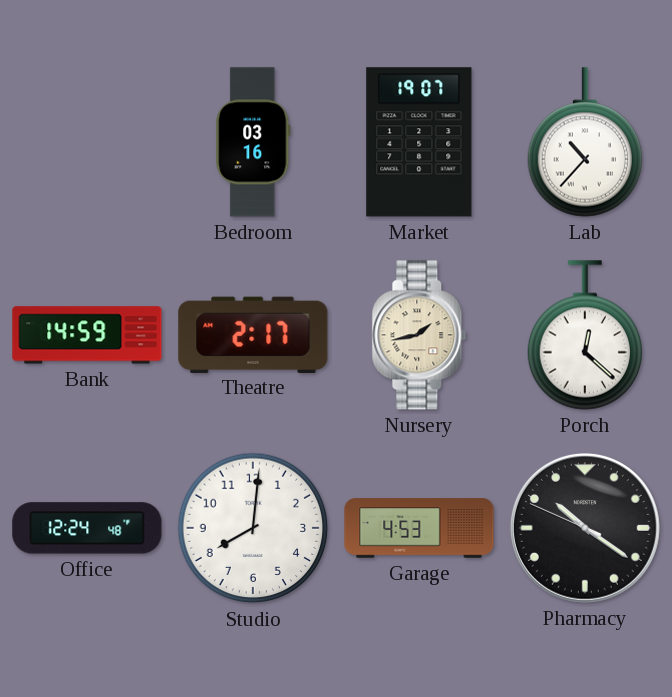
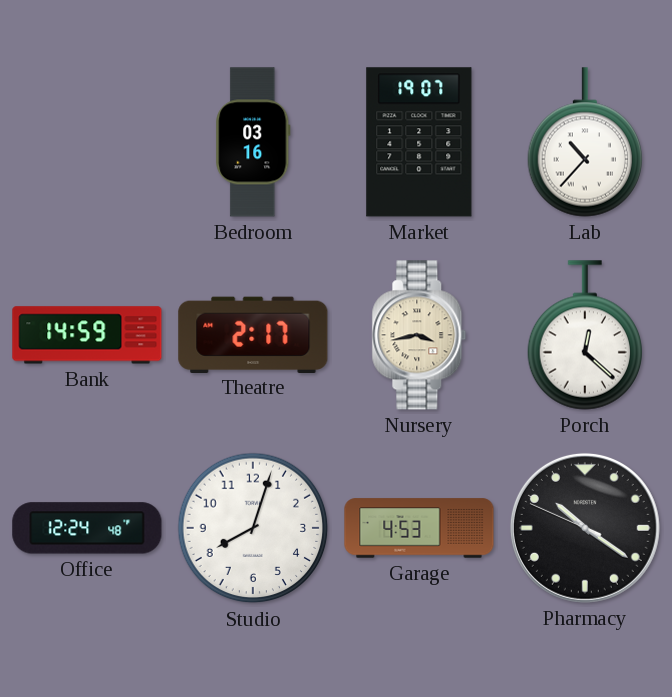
Nursery: 1:43 -> 3:43 (419, 335)
Studio: 8:01 -> 8:03 (253, 528)
